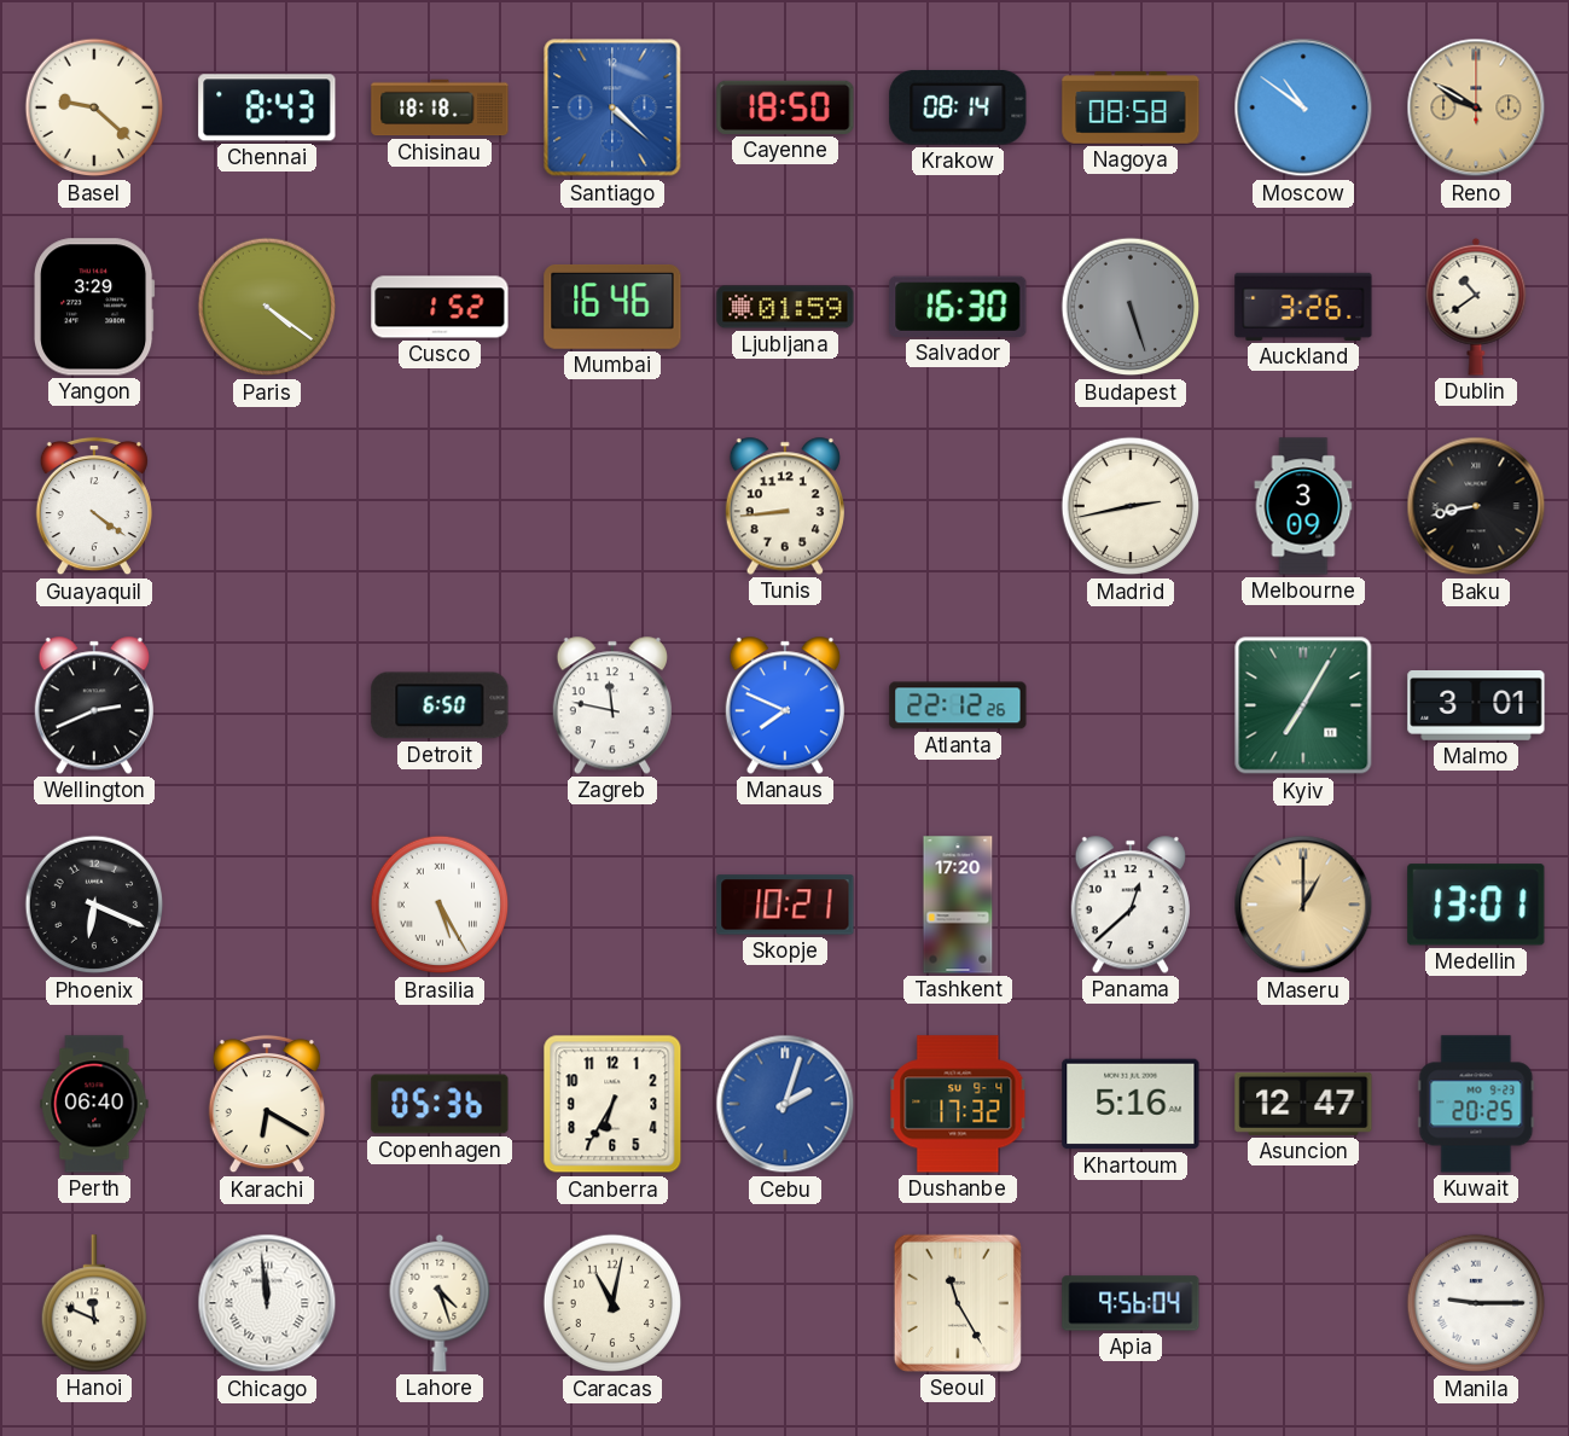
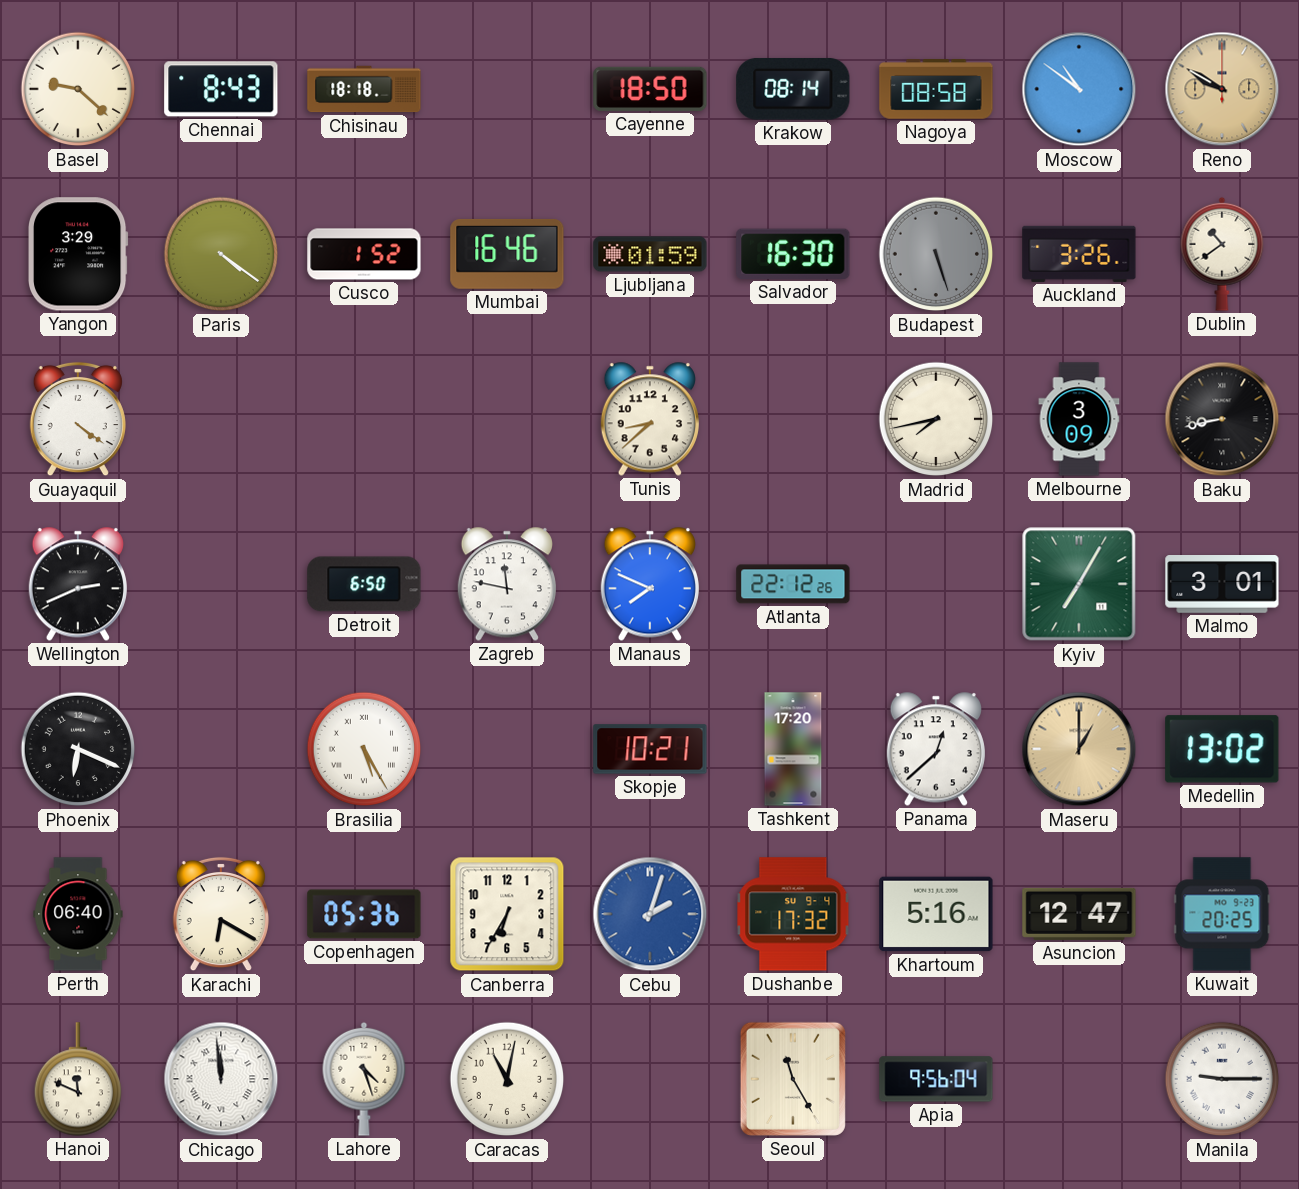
Santiago: 4:22 -> none (612, 107)
Tunis: 8:44 -> 8:38 (650, 419)
Madrid: 2:43 -> 7:43 (936, 419)
Medellin: 13:01 -> 13:02 (1222, 749)
